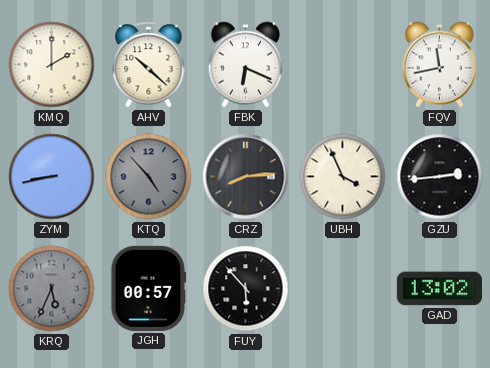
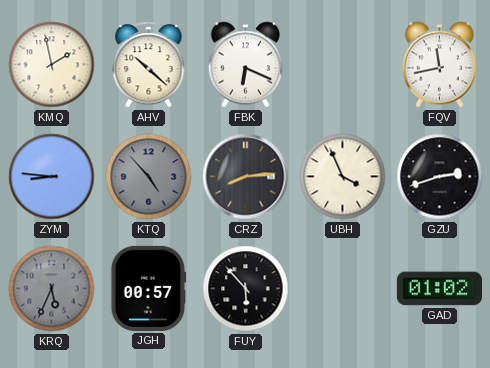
KMQ: 2:00 -> 1:58 (52, 65)
ZYM: 8:43 -> 8:46 (52, 177)
GZU: 2:44 -> 2:42 (440, 177)
GAD: 13:02 -> 01:02 (439, 289)
